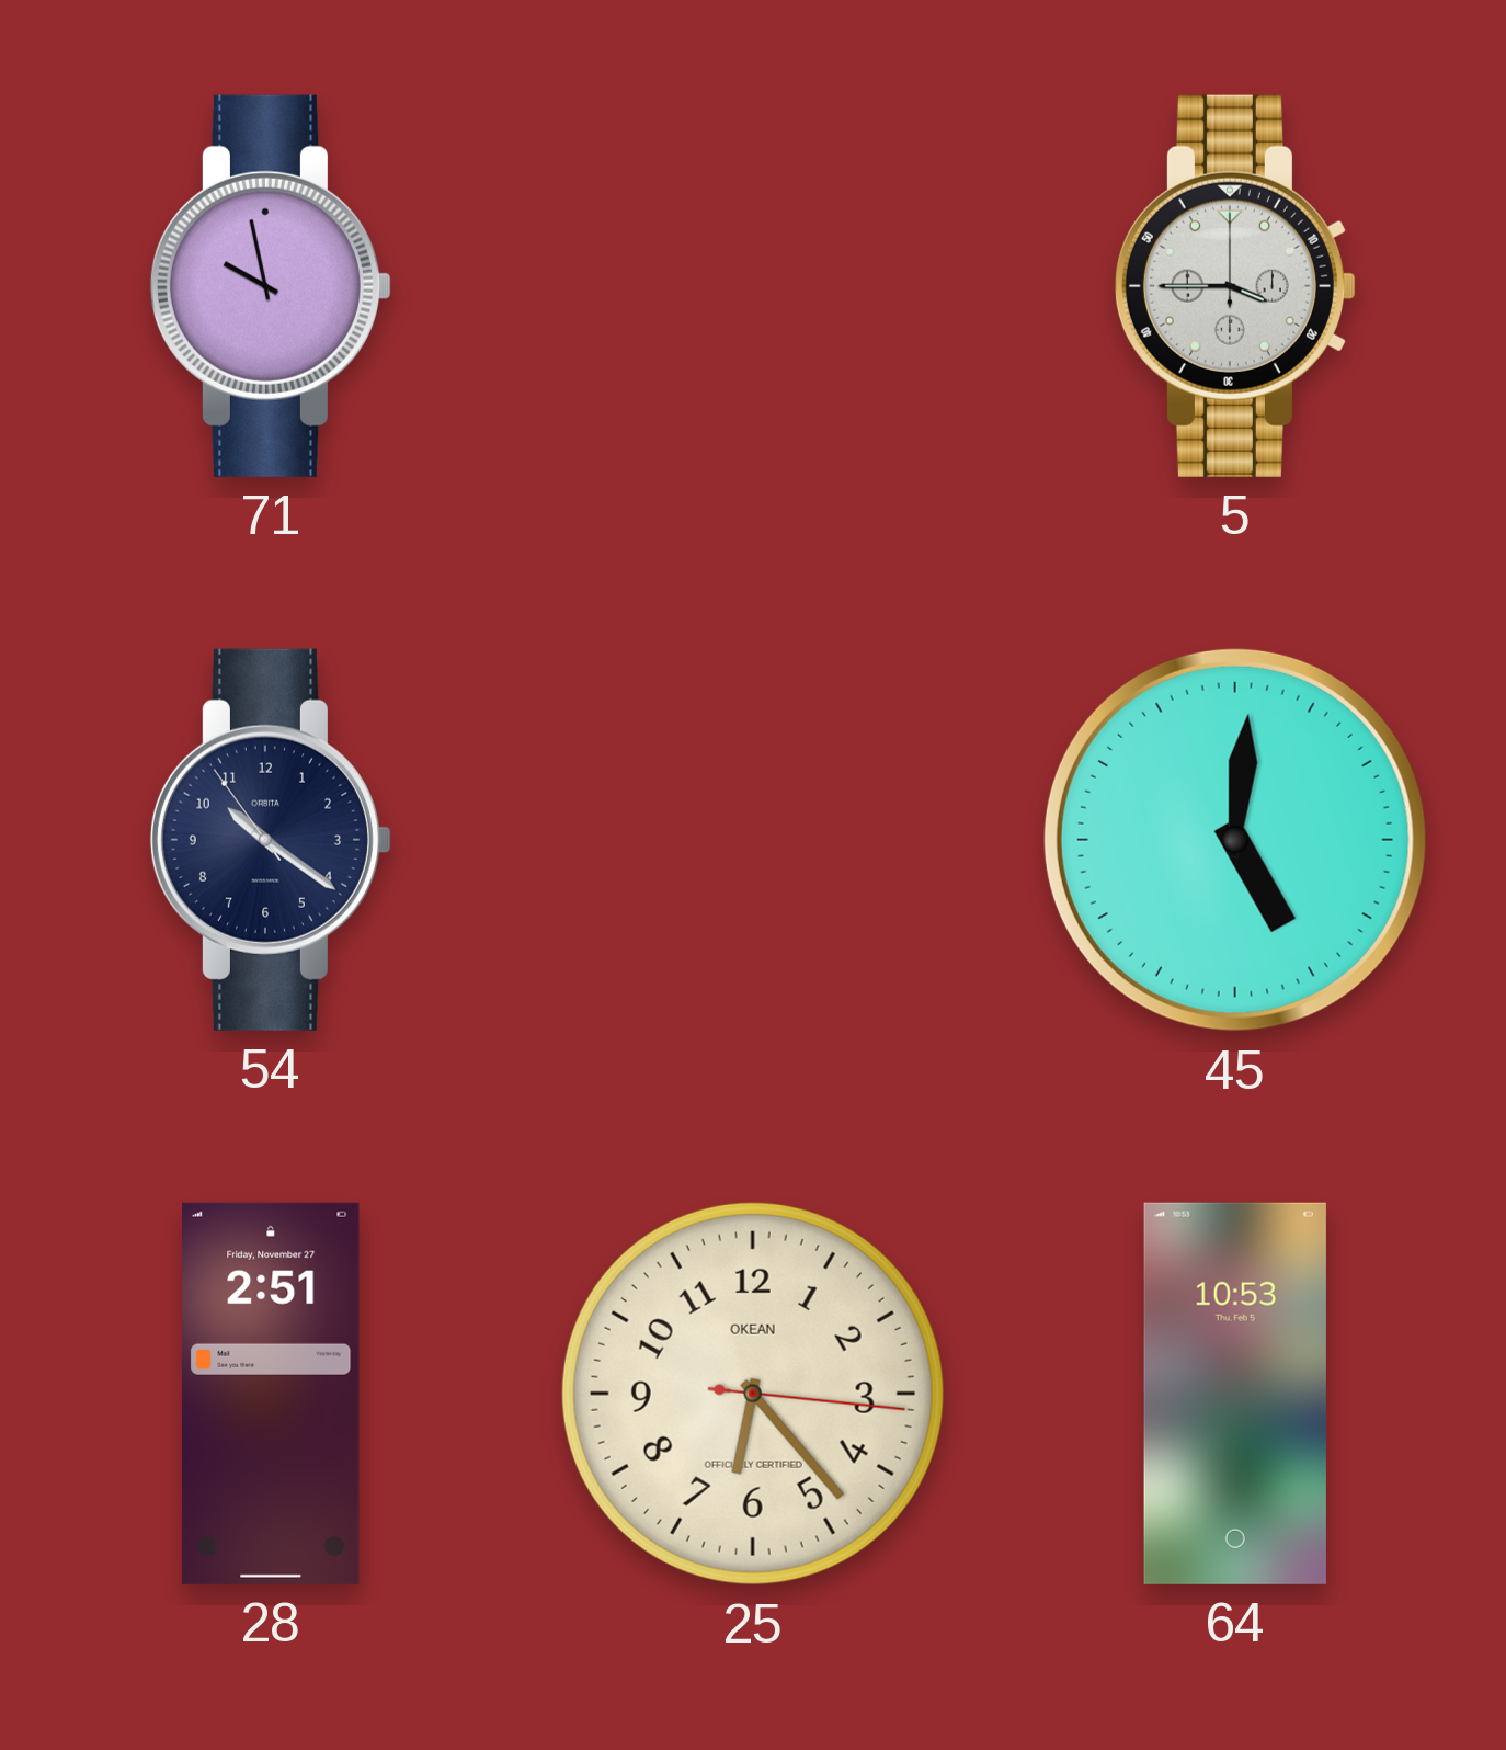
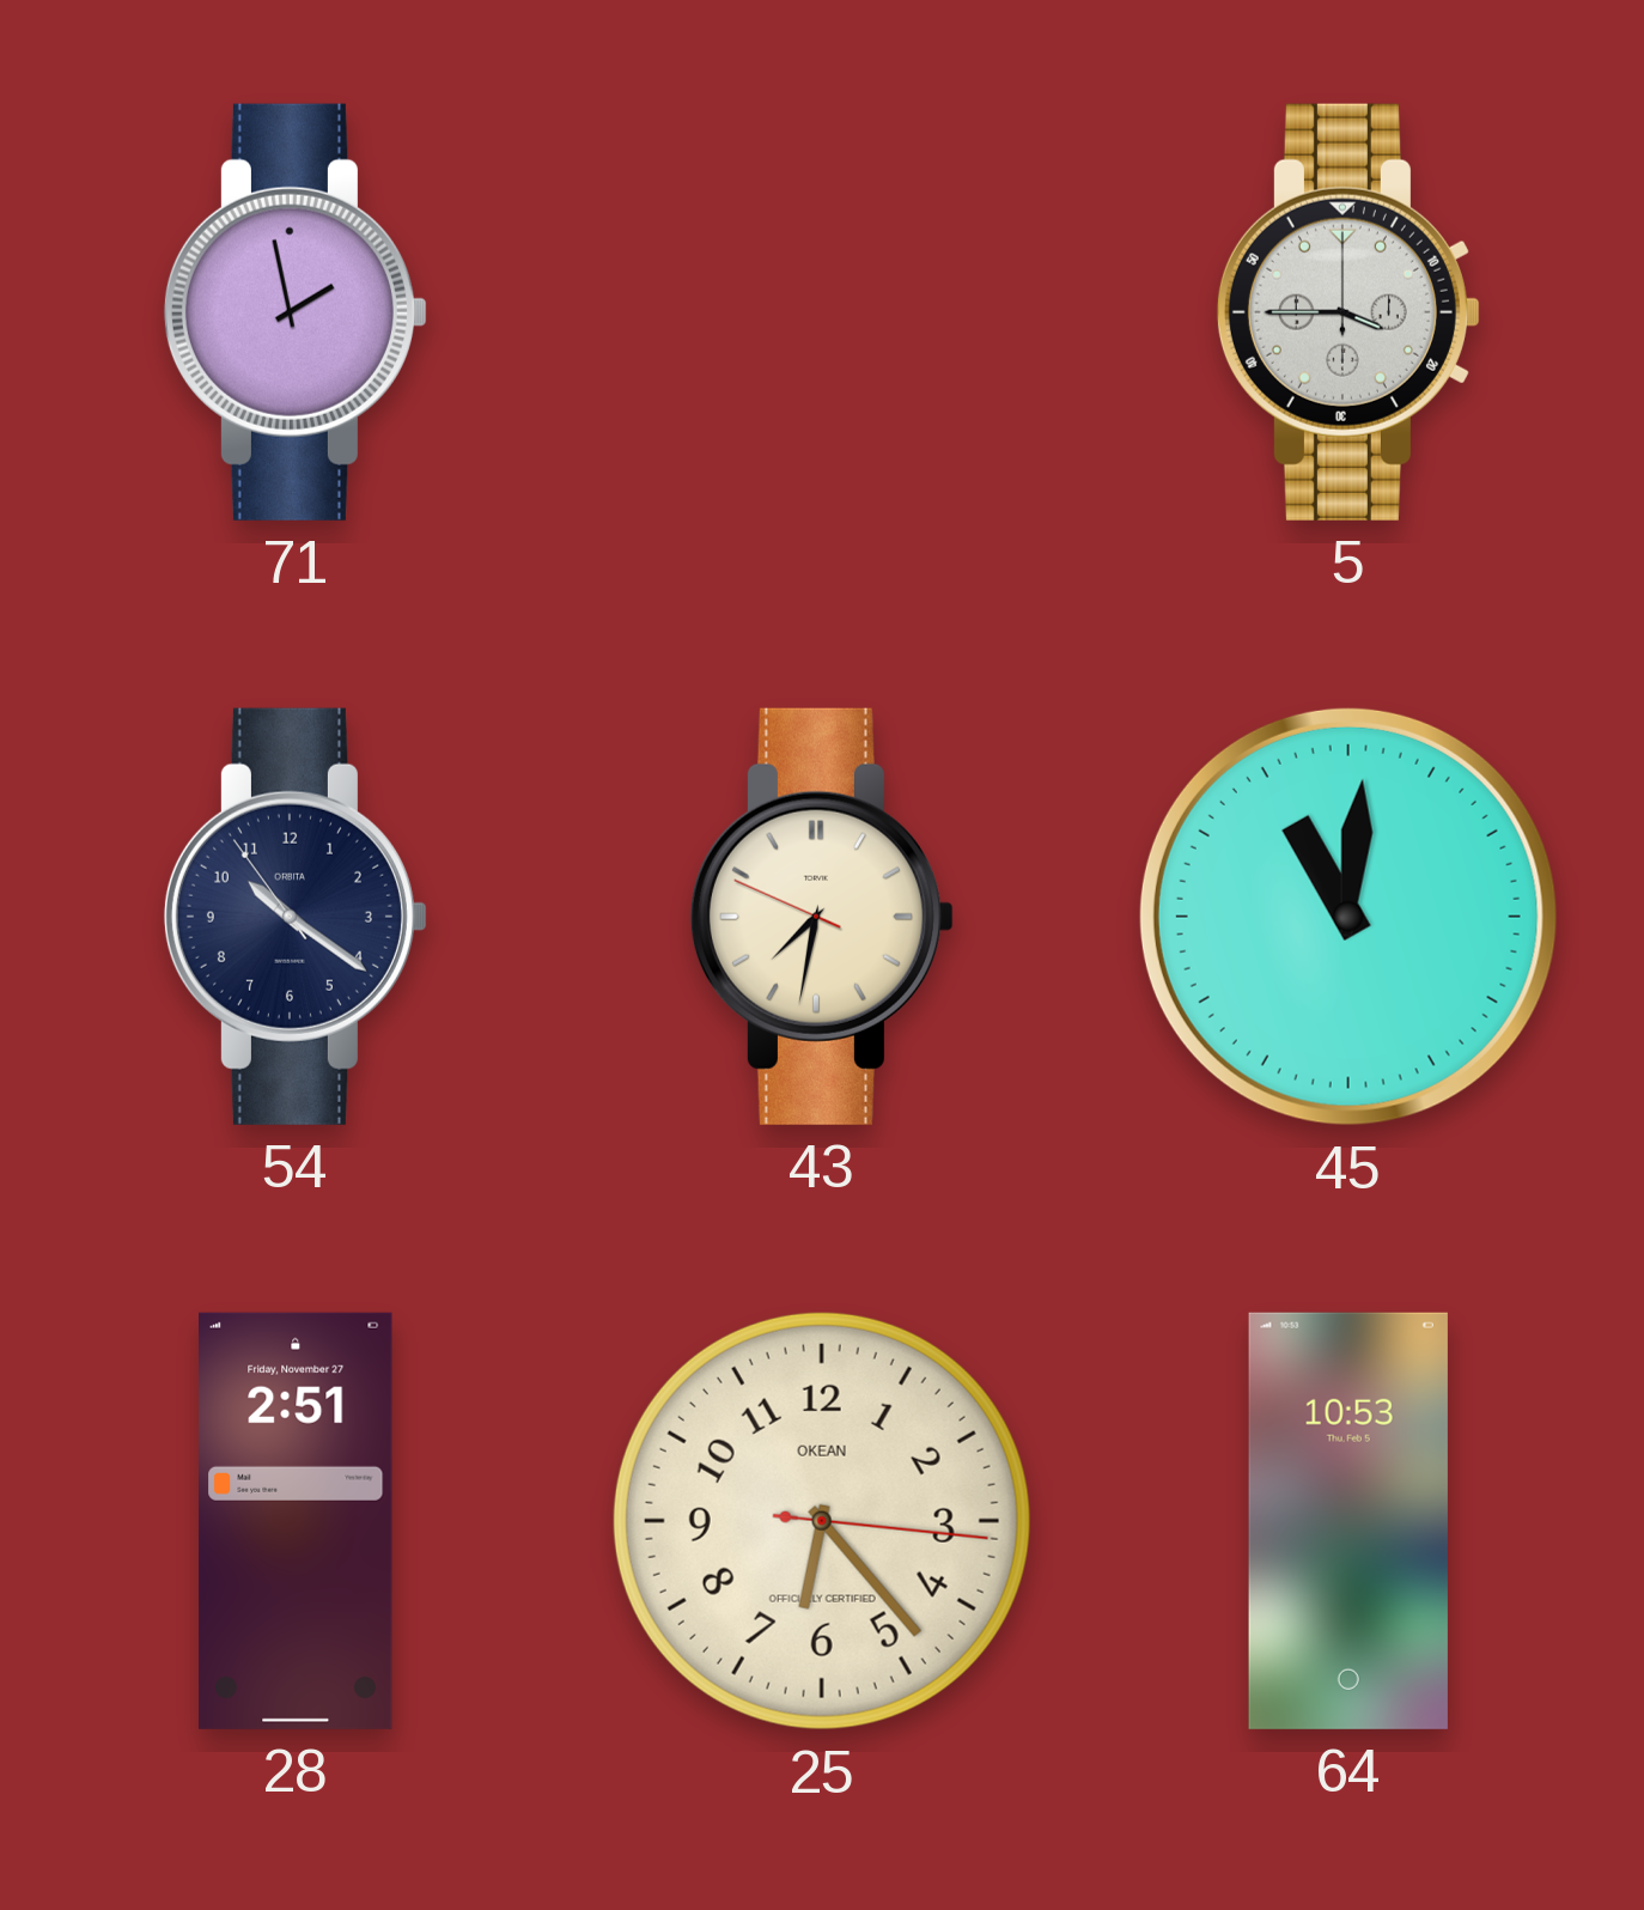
71: 9:58 -> 1:58 (296, 312)
43: none -> 7:31 (822, 917)
45: 5:01 -> 11:01 (1348, 917)
